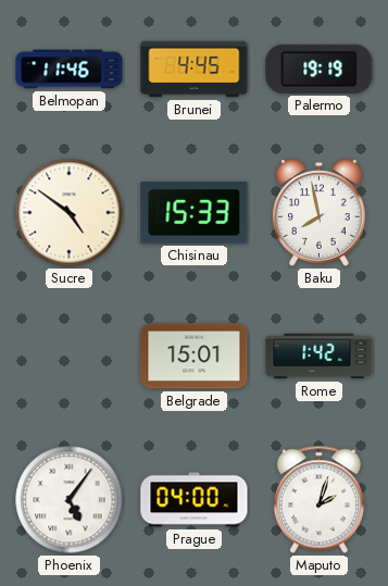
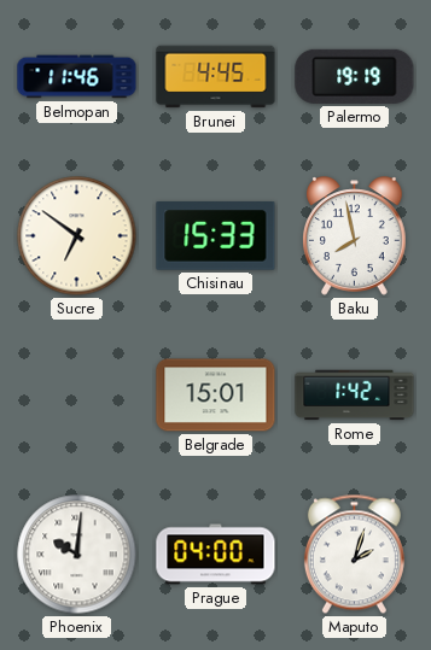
Sucre: 4:51 -> 6:51 (77, 236)
Phoenix: 5:06 -> 10:01 (77, 555)
